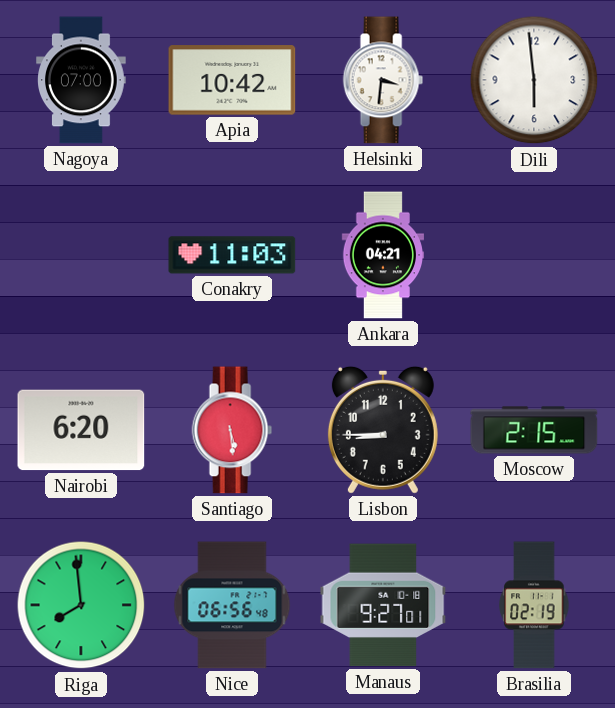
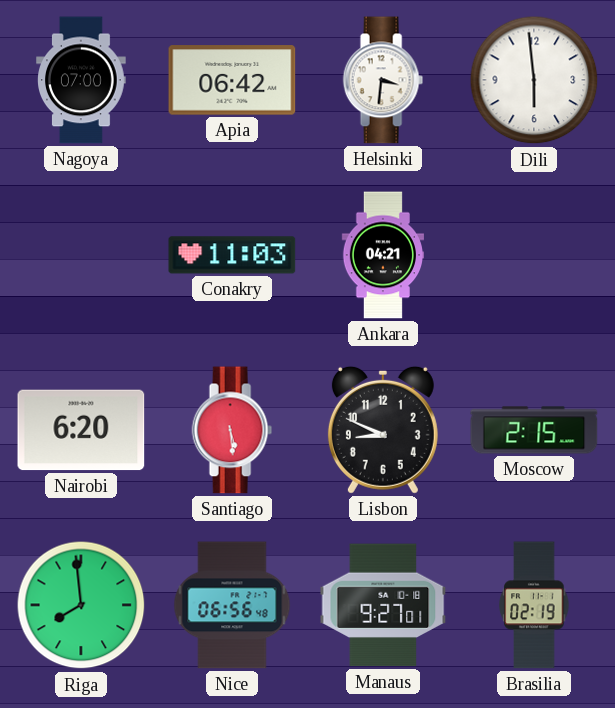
Apia: 10:42 -> 06:42 (232, 80)
Lisbon: 8:45 -> 8:49 (383, 430)
